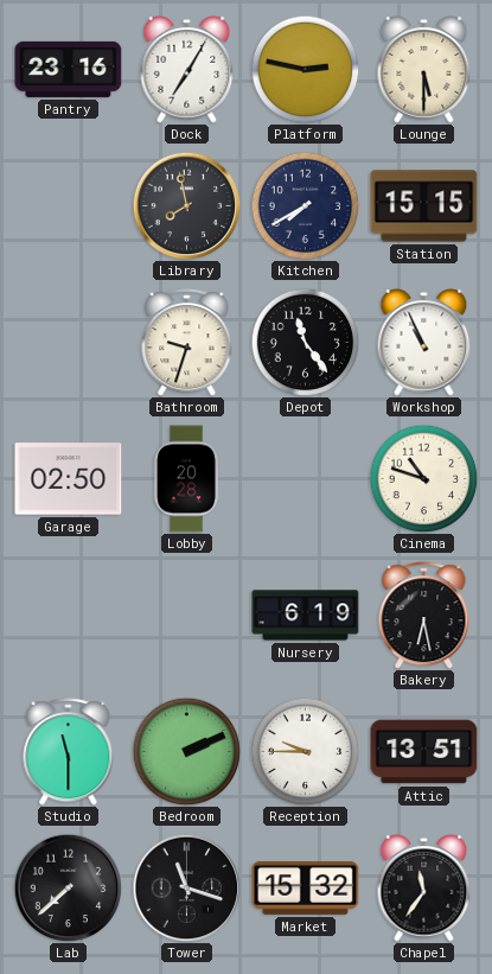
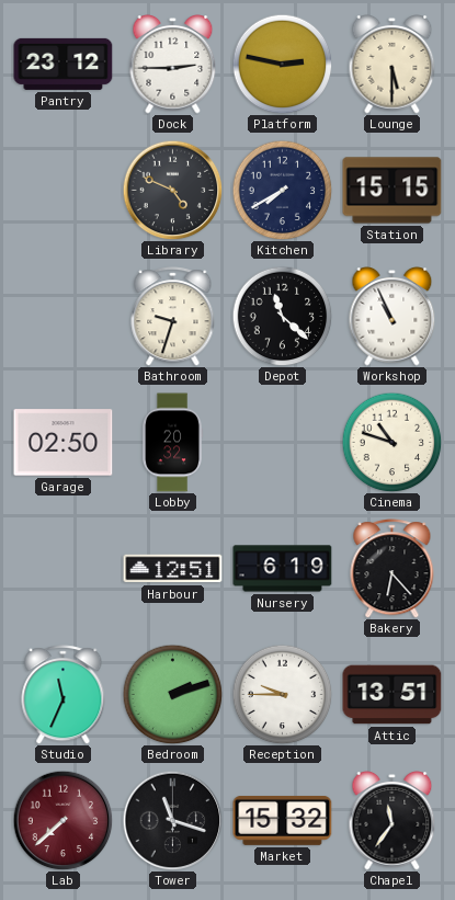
Pantry: 23:16 -> 23:12 (64, 64)
Dock: 7:05 -> 2:45 (173, 65)
Library: 7:58 -> 4:49 (172, 190)
Depot: 11:24 -> 11:22 (282, 316)
Lobby: 20:28 -> 20:32 (173, 443)
Harbour: none -> 12:51 (173, 569)
Bakery: 6:28 -> 6:23 (393, 569)
Studio: 11:30 -> 11:34 (64, 695)
Bedroom: 2:11 -> 2:12 (172, 694)
Lab dial: black -> burgundy (62, 820)
